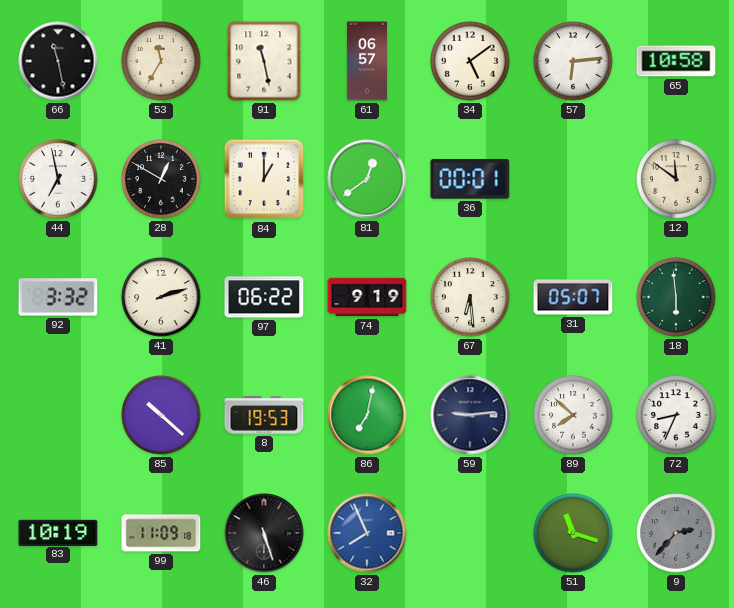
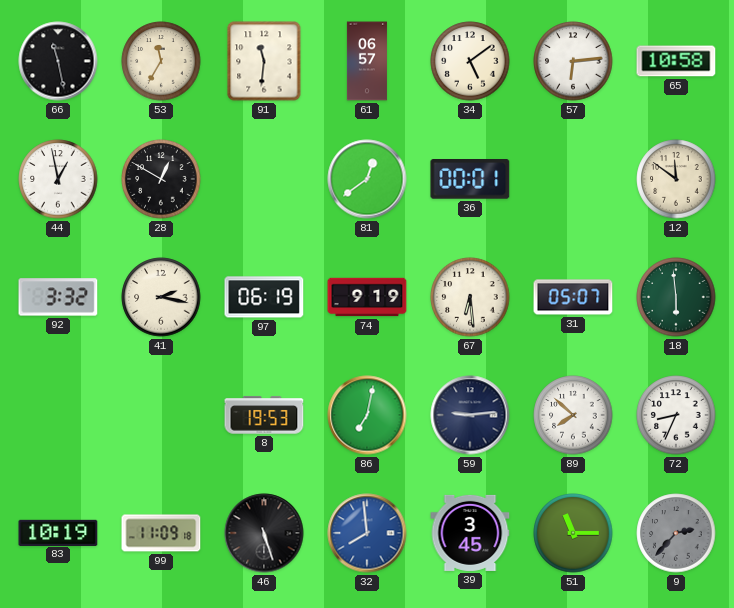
91: 11:28 -> 11:31 (264, 61)
44: 6:58 -> 12:58 (58, 179)
84: 1:00 -> none (264, 179)
41: 2:12 -> 2:17 (161, 297)
97: 06:22 -> 06:19 (264, 297)
85: 10:22 -> none (161, 415)
32: 7:56 -> 7:59 (367, 533)
39: none -> 3:45 (470, 533)
51: 11:18 -> 11:15 (573, 533)
